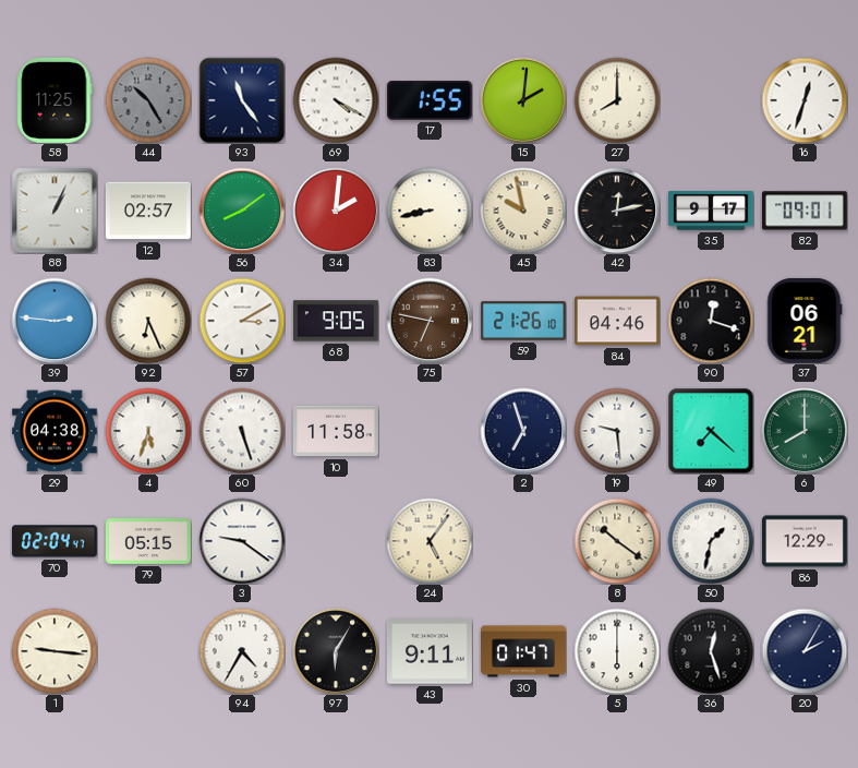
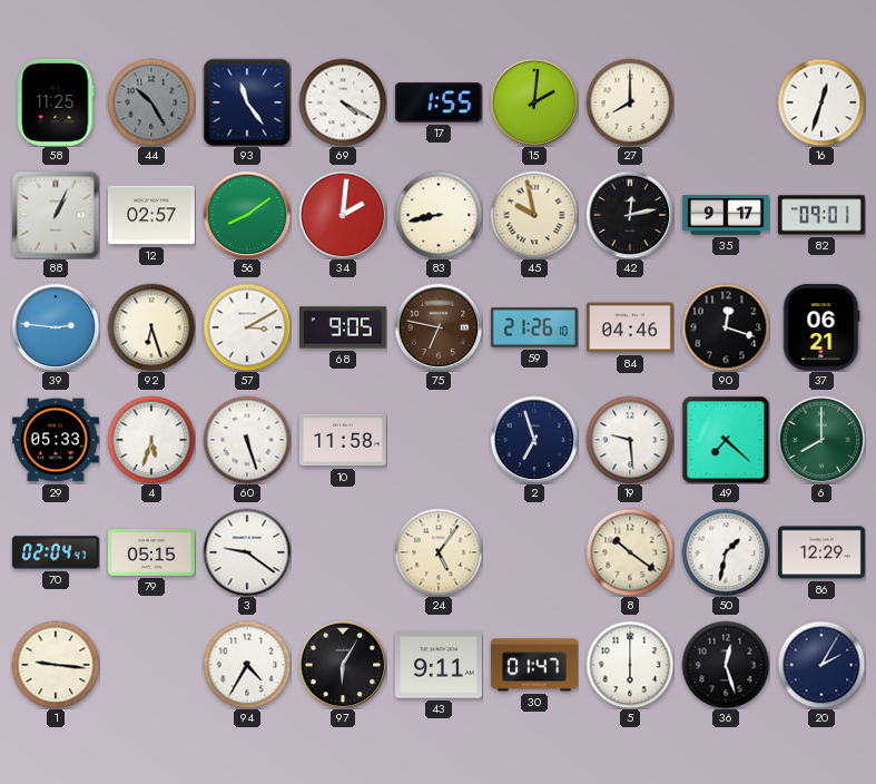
92: 6:26 -> 6:27 (151, 327)
29: 04:38 -> 05:33 (56, 440)
